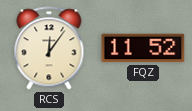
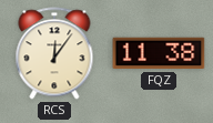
FQZ: 11:52 -> 11:38 (159, 53)
